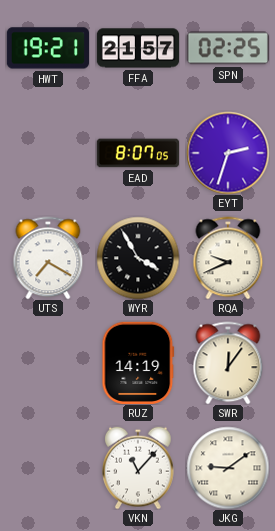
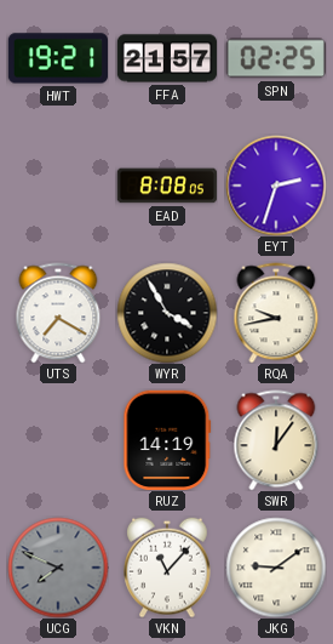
EAD: 8:07 -> 8:08 (166, 186)
RQA: 9:41 -> 9:43 (276, 313)
UCG: none -> 7:49 (58, 568)
